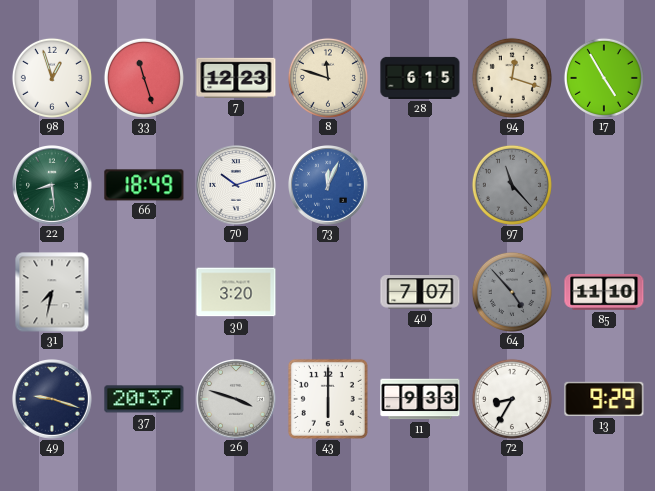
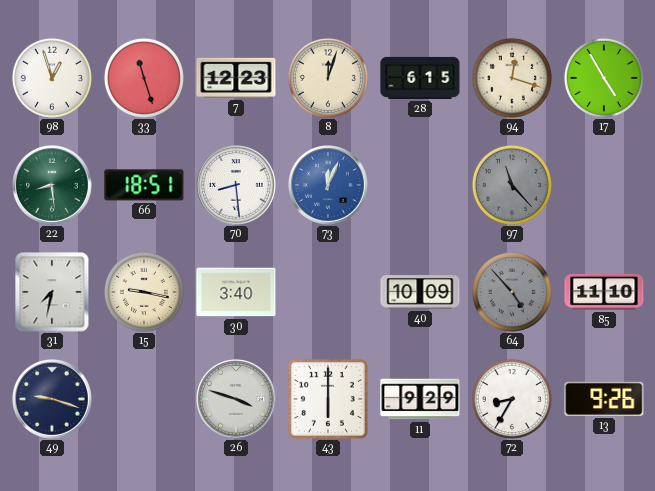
8: 11:48 -> 12:03 (328, 78)
66: 18:49 -> 18:51 (144, 185)
70: 10:12 -> 8:29 (237, 186)
15: none -> 9:17 (144, 292)
30: 3:20 -> 3:40 (236, 292)
40: 7:07 -> 10:09 (420, 292)
37: 20:37 -> none (144, 399)
11: 9:33 -> 9:29 (420, 399)
13: 9:29 -> 9:26 (604, 399)
